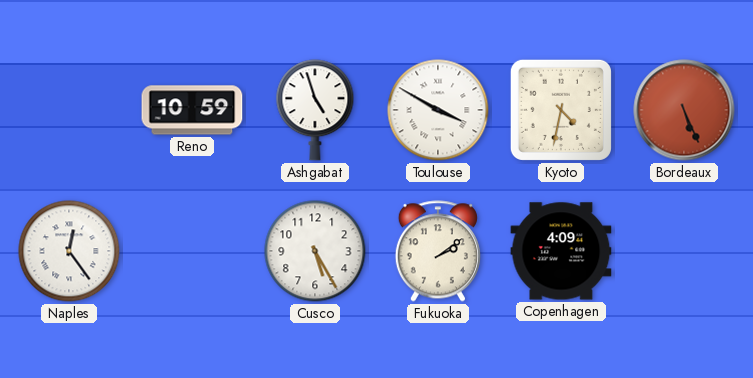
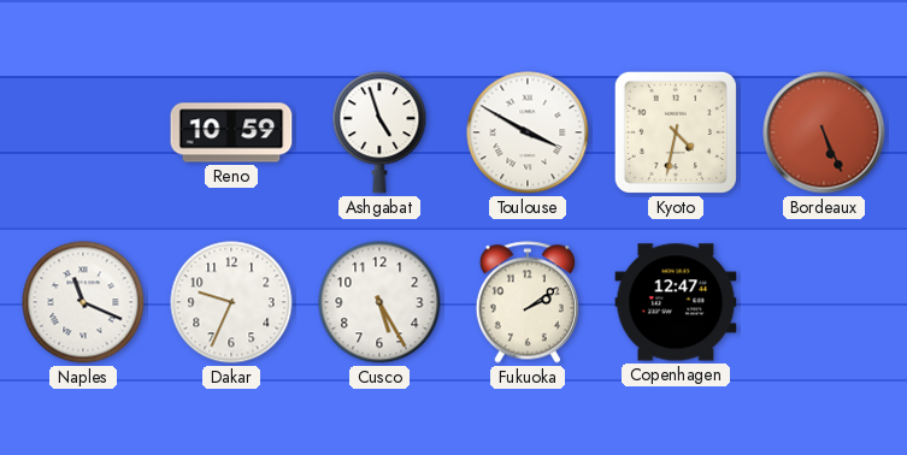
Naples: 12:24 -> 11:19 (83, 302)
Dakar: none -> 9:34 (231, 302)
Copenhagen: 4:09 -> 12:47 (676, 302)
